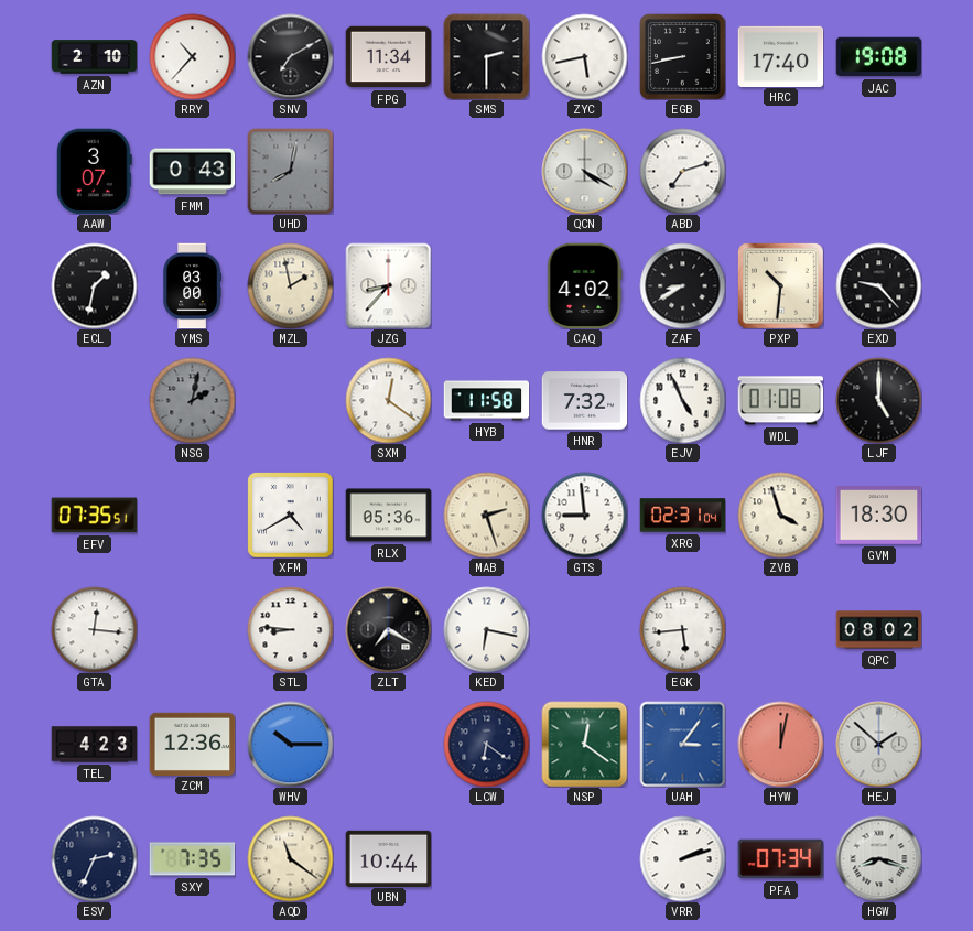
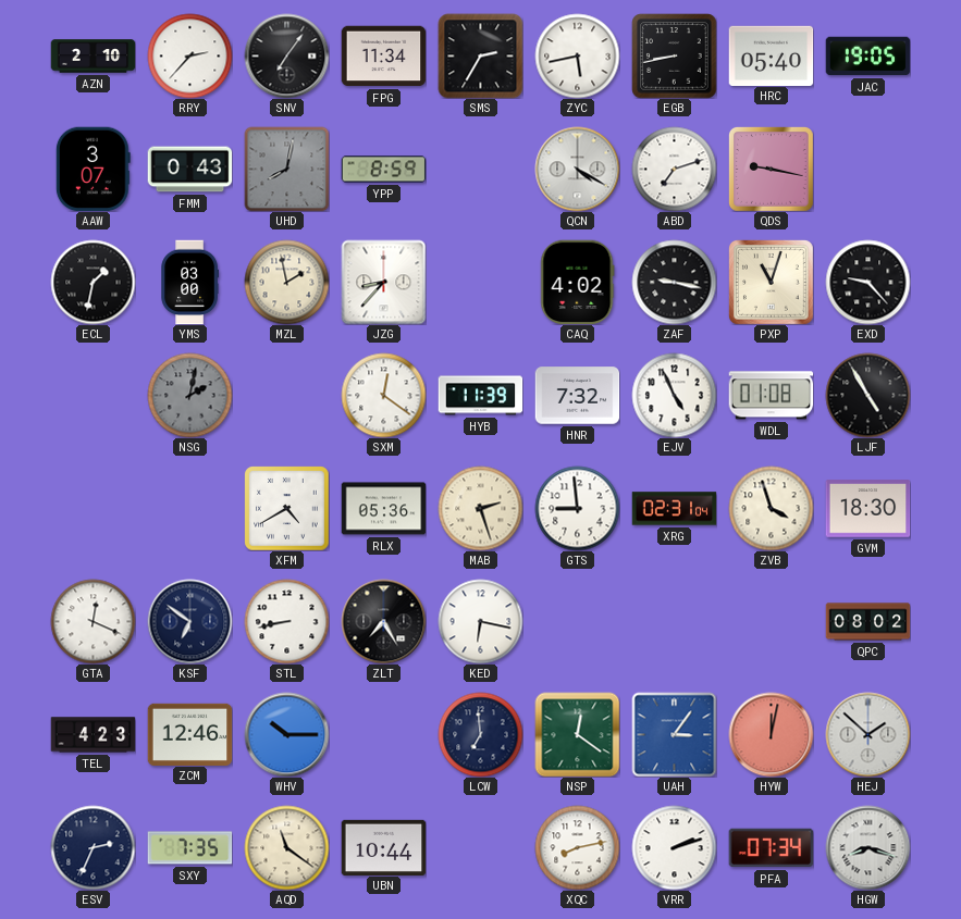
RRY: 10:37 -> 2:37 (189, 55)
SNV: 7:10 -> 7:06 (286, 55)
SMS: 2:30 -> 2:35 (480, 55)
HRC: 17:40 -> 05:40 (771, 55)
JAC: 19:08 -> 19:05 (867, 57)
YPP: none -> 8:59 (383, 170)
QDS: none -> 9:17 (771, 169)
ZAF: 8:40 -> 9:17 (674, 282)
PXP: 10:31 -> 11:03 (771, 282)
HYB: 11:58 -> 11:39 (480, 396)
LJF: 5:00 -> 4:55 (867, 395)
EFV: 07:35 -> none (94, 516)
GTA: 12:16 -> 12:19 (93, 621)
KSF: none -> 6:51 (189, 621)
STL: 8:46 -> 8:43 (286, 621)
ZLT: 7:20 -> 7:25 (383, 621)
EGK: 5:44 -> none (682, 629)
ZCM: 12:36 -> 12:46 (189, 734)
LCW: 6:21 -> 6:59 (480, 734)
XQC: none -> 8:13 (577, 847)
